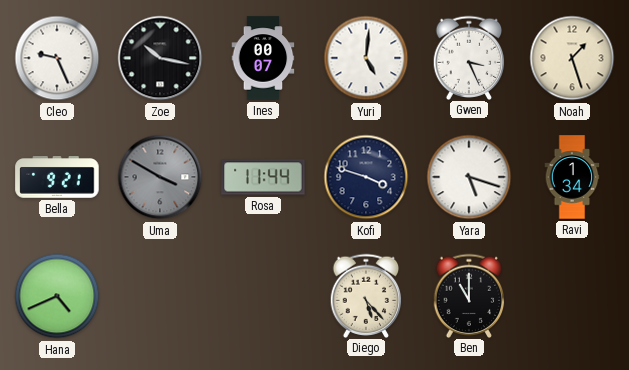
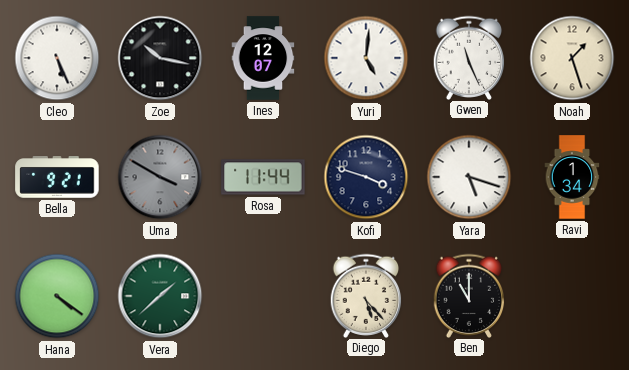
Cleo: 9:26 -> 5:26 (57, 58)
Ines: 00:07 -> 12:07 (263, 58)
Gwen: 3:26 -> 11:26 (469, 57)
Hana: 4:41 -> 4:21 (57, 296)
Vera: none -> 1:38 (160, 296)
